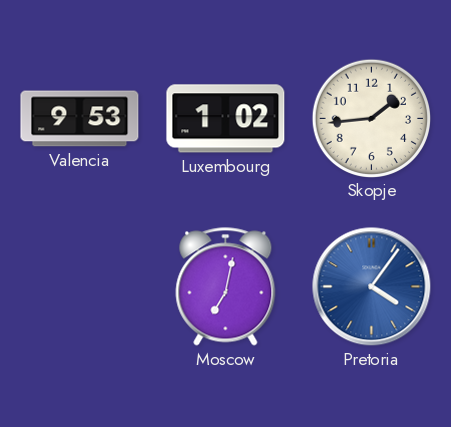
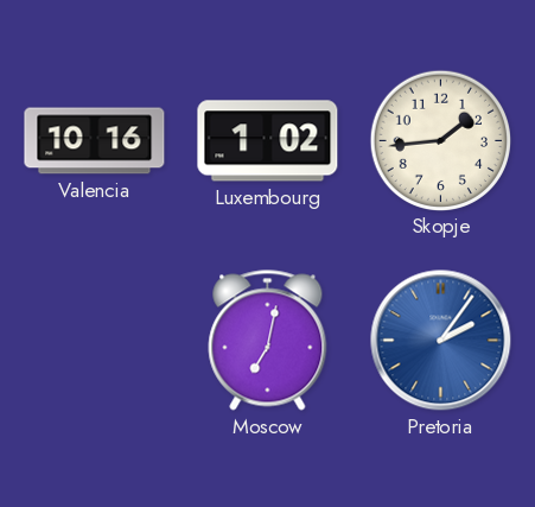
Valencia: 9:53 -> 10:16 (95, 141)
Pretoria: 4:06 -> 2:06 (441, 341)
